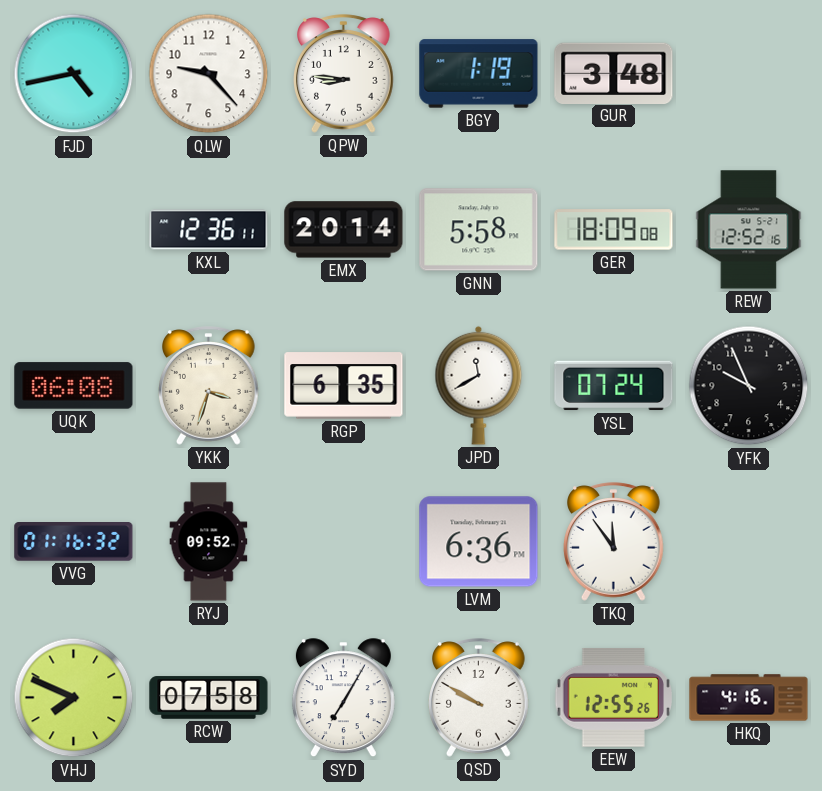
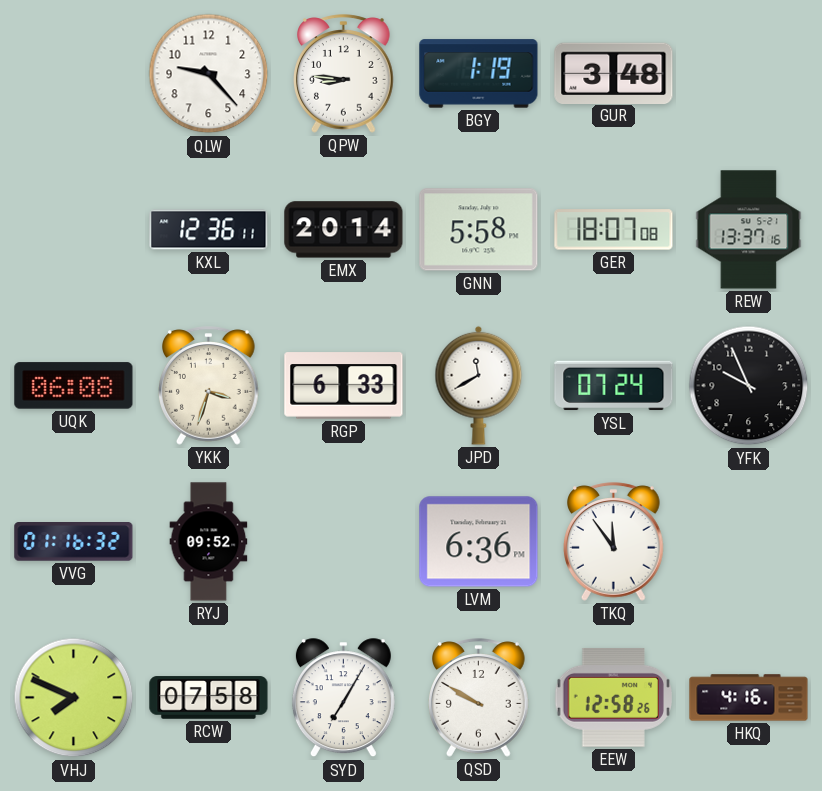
FJD: 4:43 -> none (74, 74)
GER: 18:09 -> 18:07 (614, 230)
REW: 12:52 -> 13:37 (749, 230)
RGP: 6:35 -> 6:33 (344, 386)
EEW: 12:55 -> 12:58 (613, 697)
